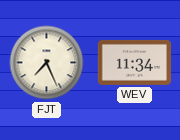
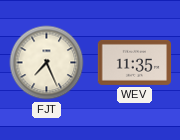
WEV: 11:34 -> 11:35 (135, 62)
